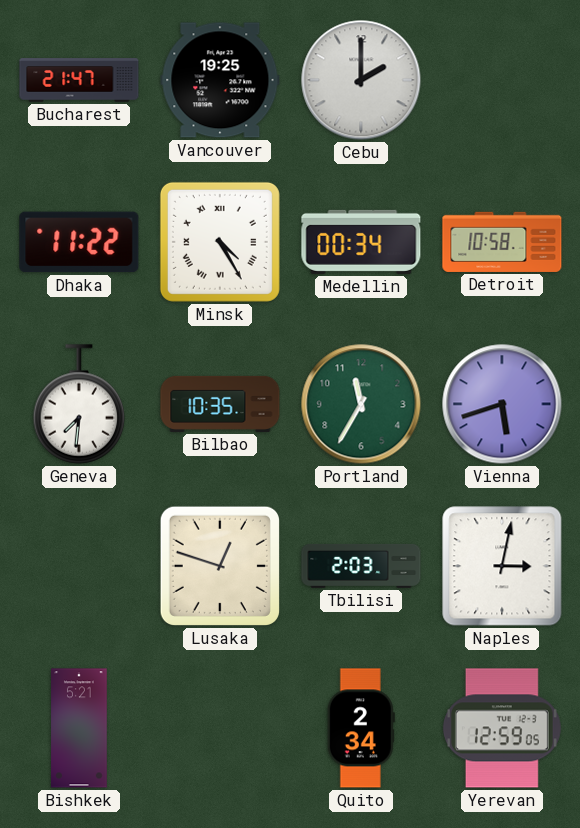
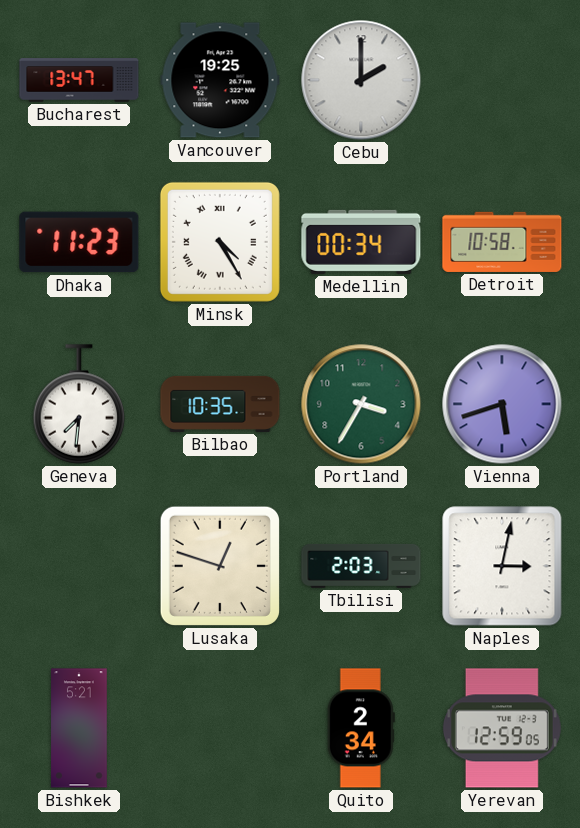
Bucharest: 21:47 -> 13:47 (79, 80)
Dhaka: 11:22 -> 11:23 (79, 242)
Portland: 11:35 -> 3:35 (361, 404)
